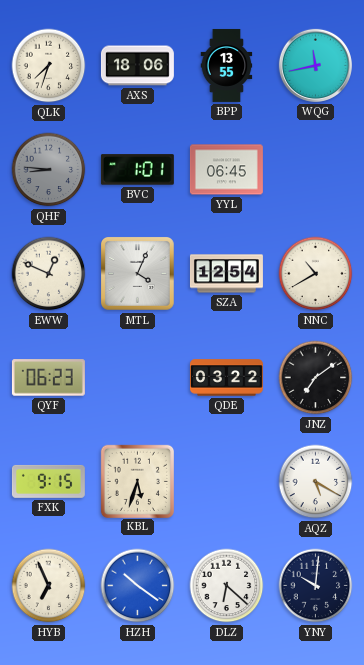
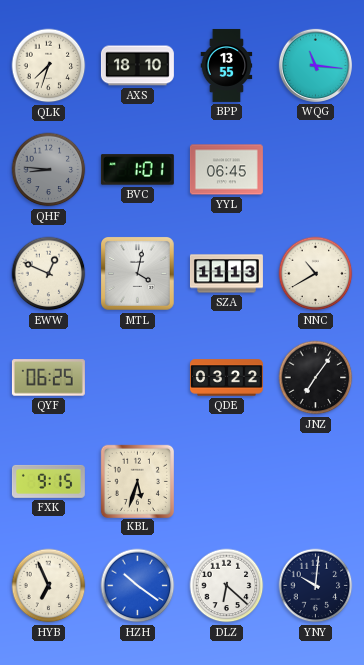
AXS: 18:06 -> 18:10 (137, 66)
WQG: 11:43 -> 11:16 (315, 65)
MTL: 4:04 -> 4:02 (138, 274)
SZA: 12:54 -> 11:13 (226, 274)
QYF: 06:23 -> 06:25 (48, 378)
JNZ: 7:09 -> 7:06 (316, 378)
AQZ: 5:20 -> none (316, 482)
